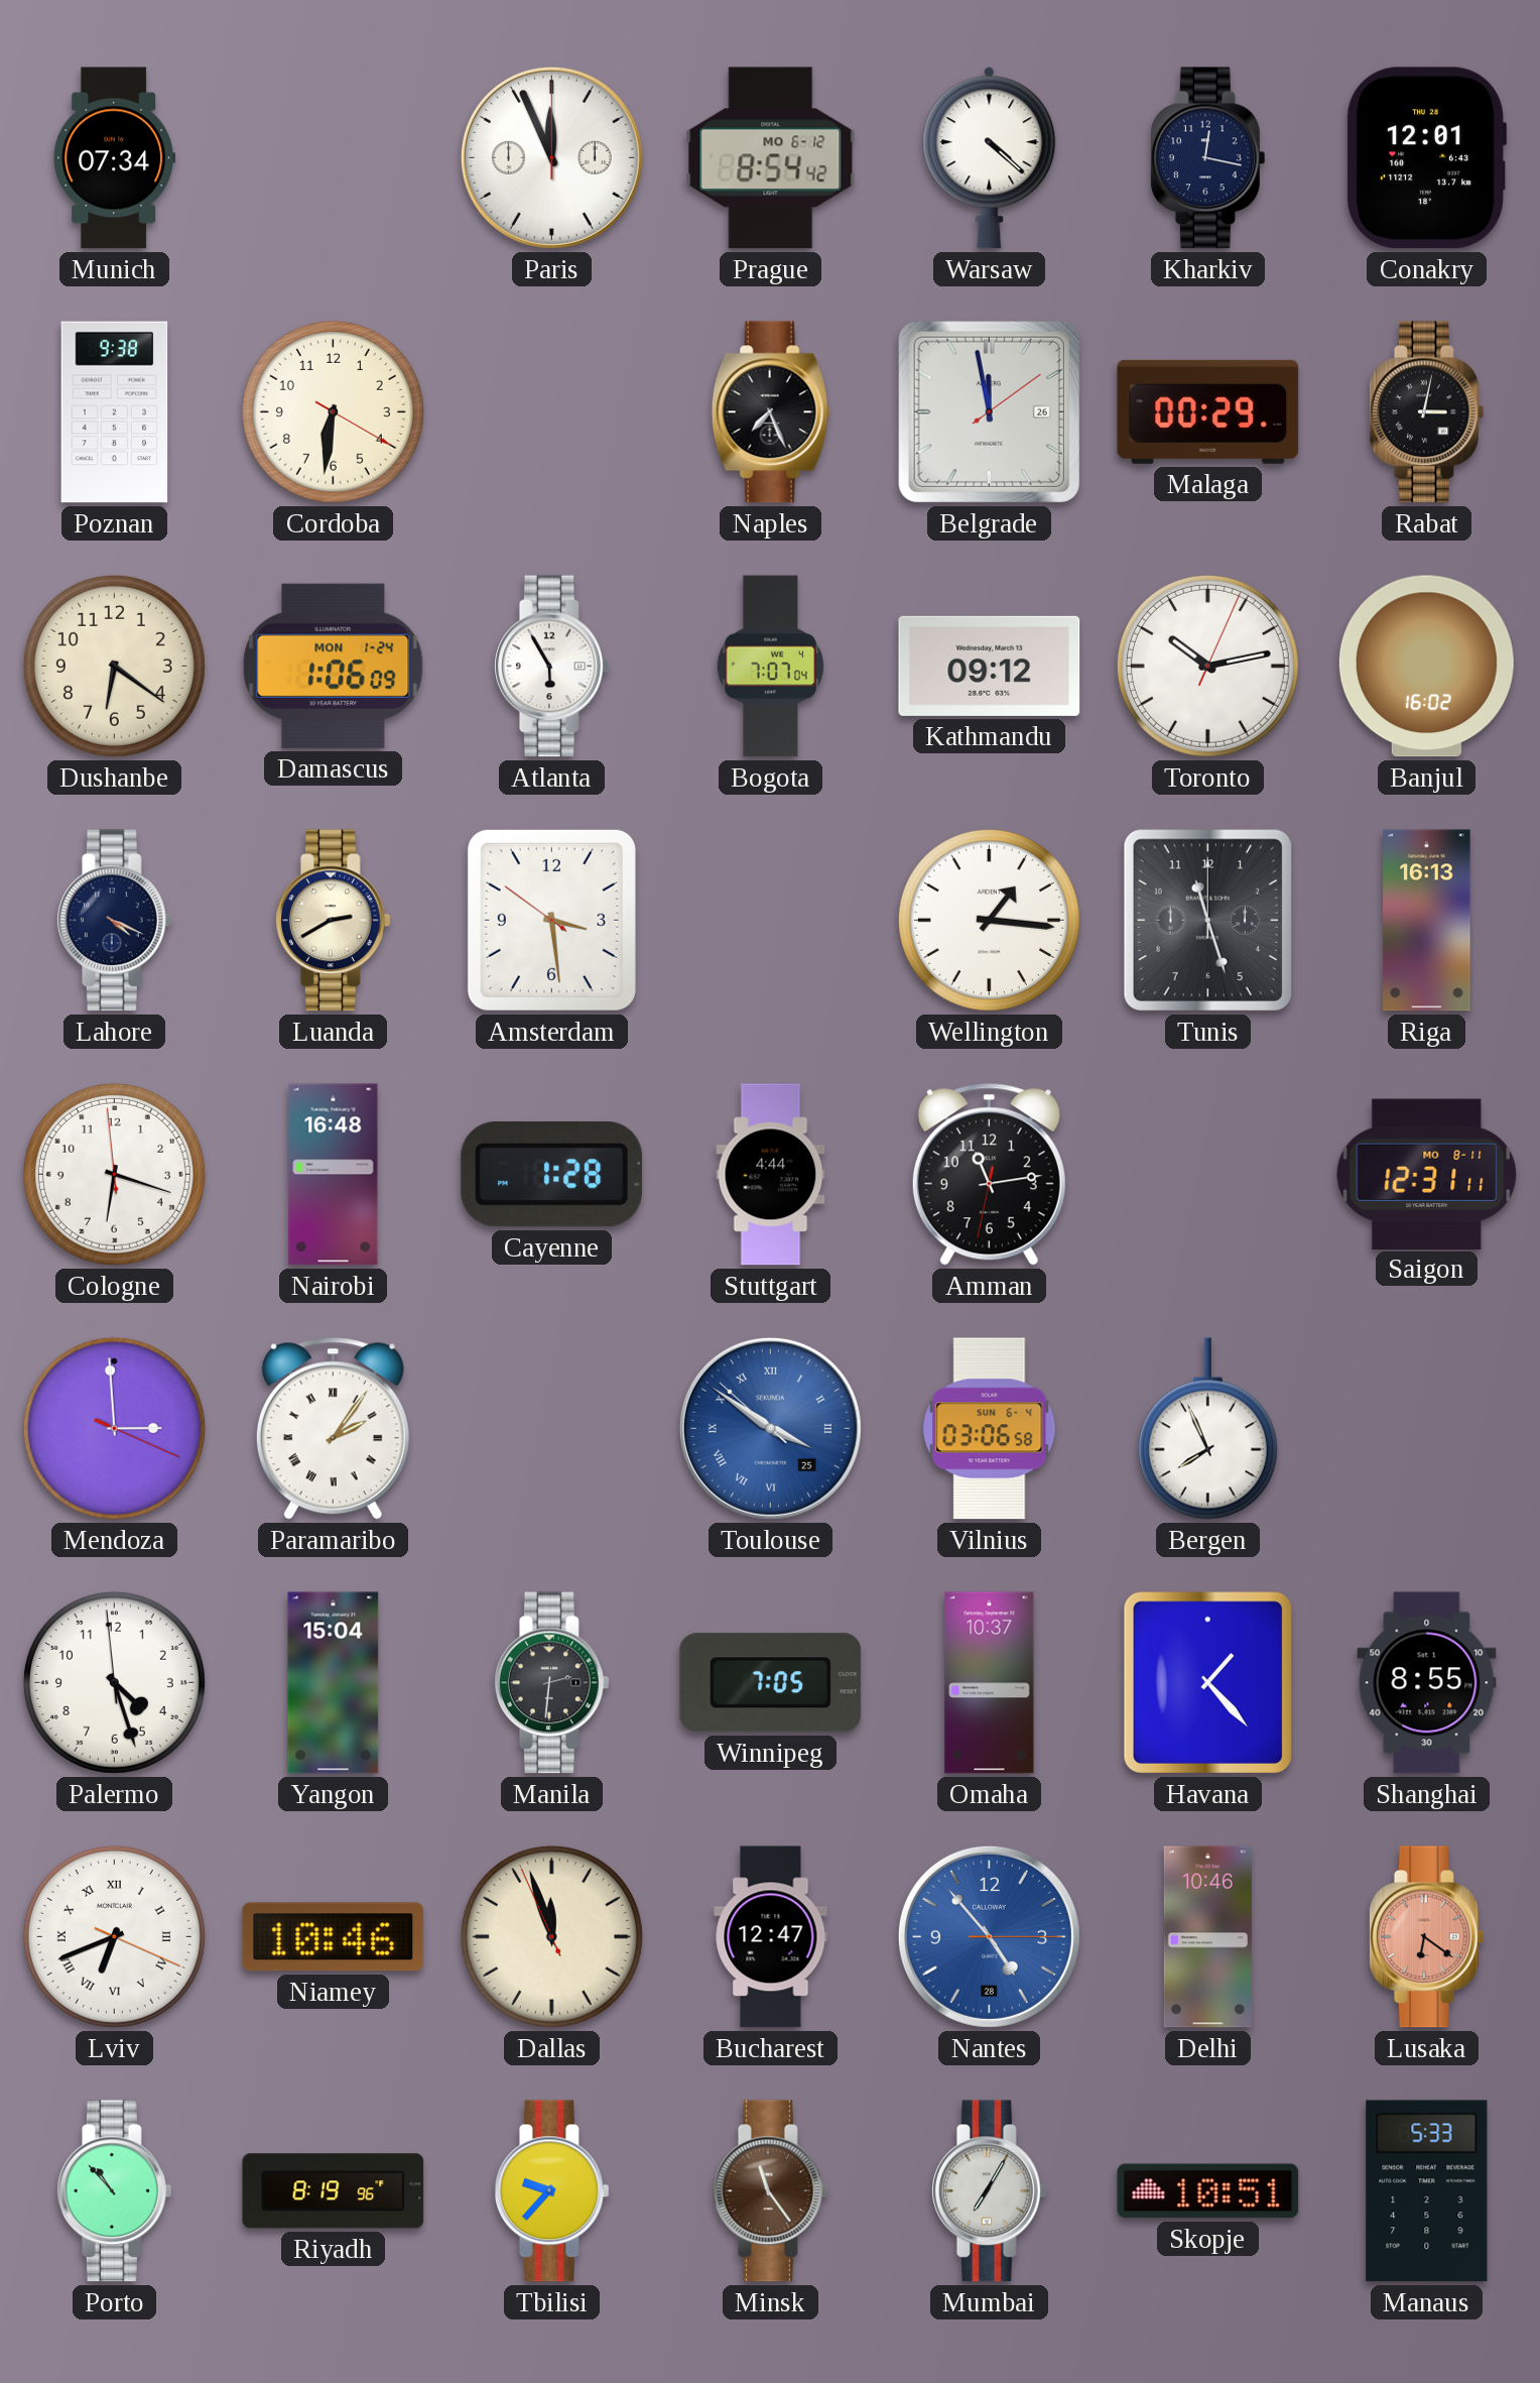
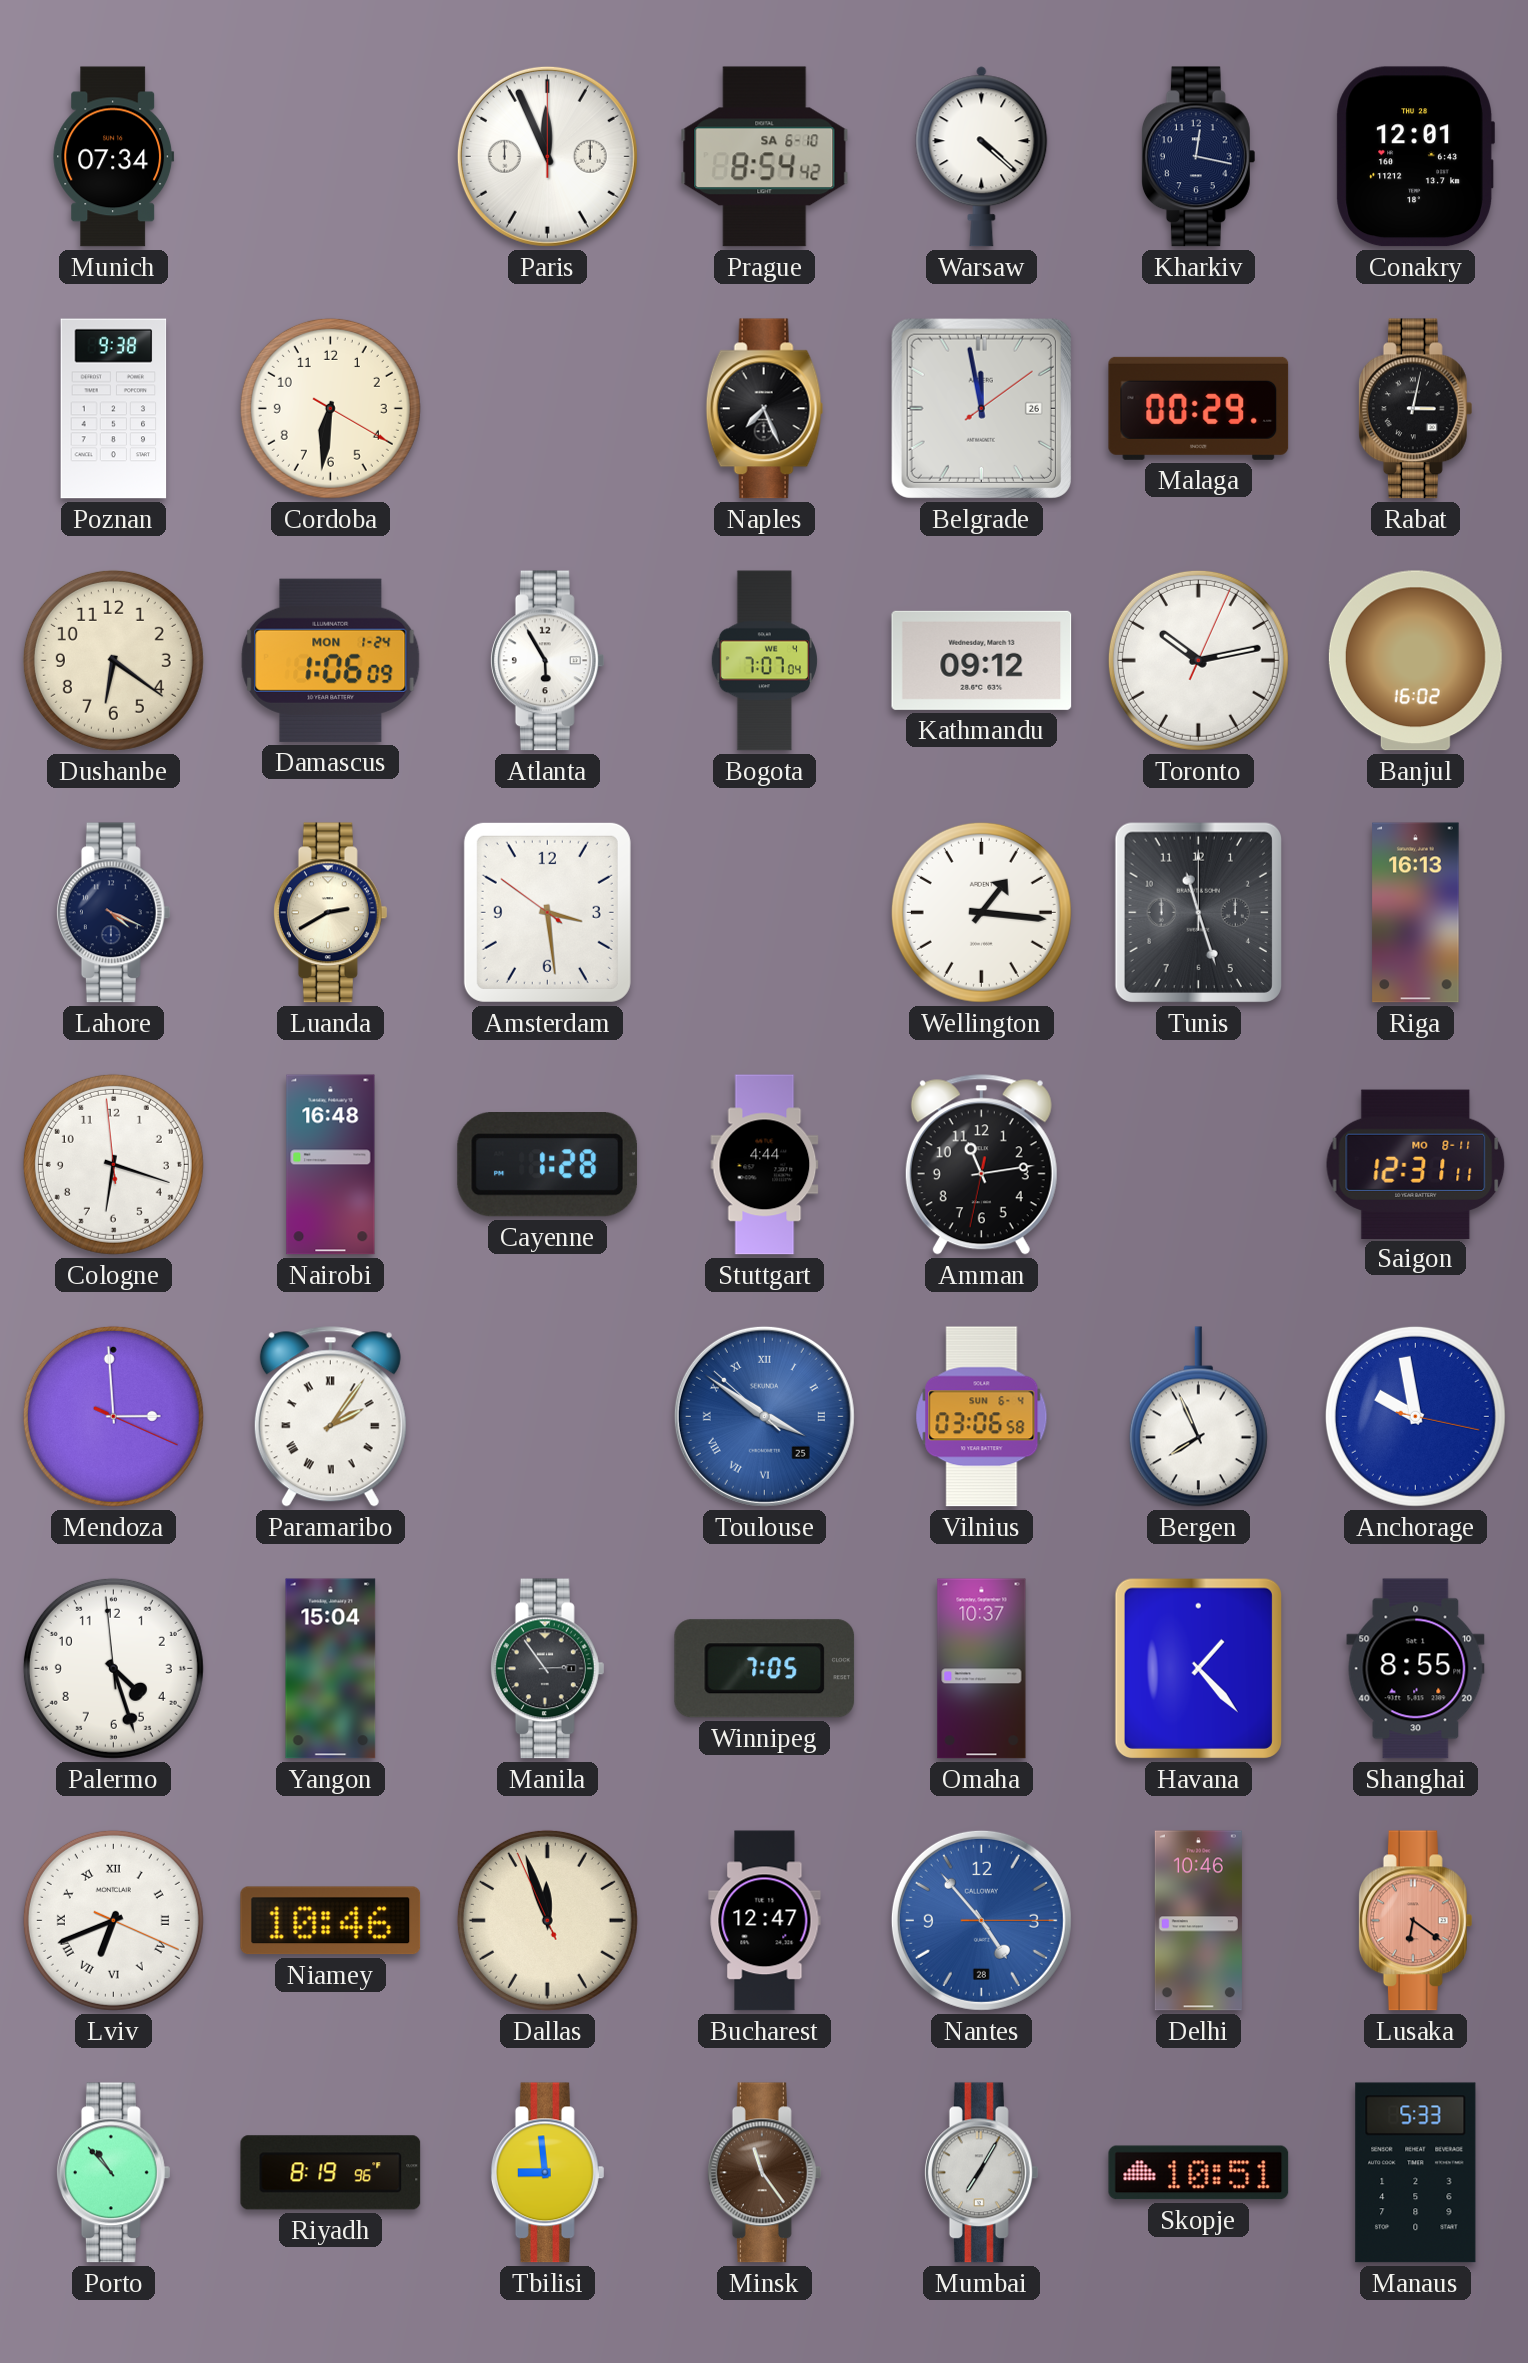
Prague date: MO 6-12 -> SA 6-10 (765, 157)
Anchorage: none -> 9:58 (1415, 1416)
Manila: 2:31 -> 2:54 (547, 1669)
Tbilisi: 9:37 -> 8:59 (547, 2173)
